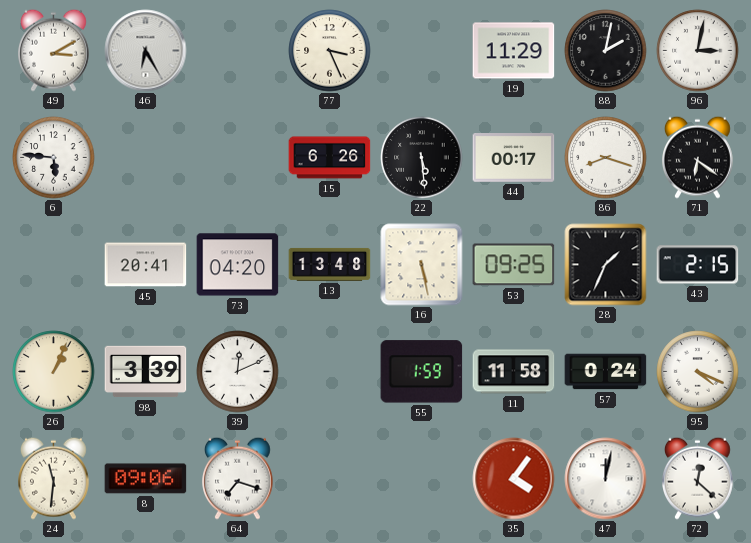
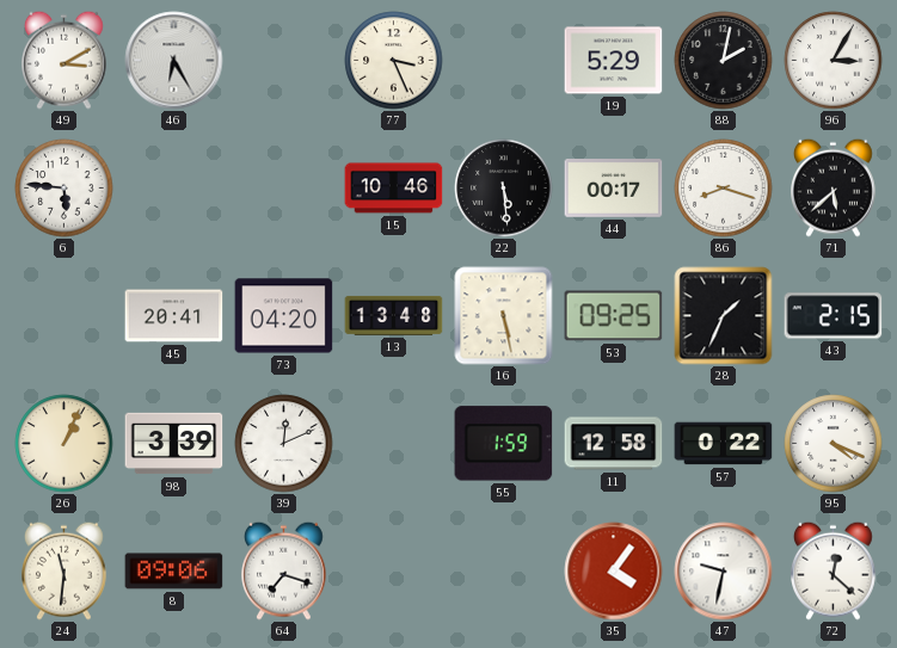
19: 11:29 -> 5:29 (614, 61)
96: 3:02 -> 3:05 (834, 61)
15: 6:26 -> 10:46 (394, 189)
71: 6:21 -> 5:38 (834, 187)
11: 11:58 -> 12:58 (614, 444)
57: 0:24 -> 0:22 (724, 444)
47: 12:02 -> 9:32 (724, 572)
